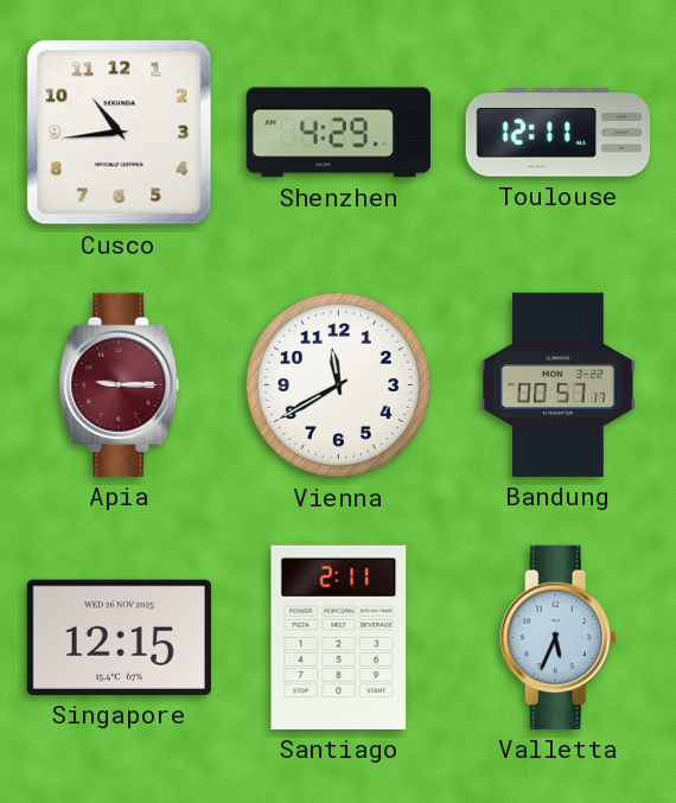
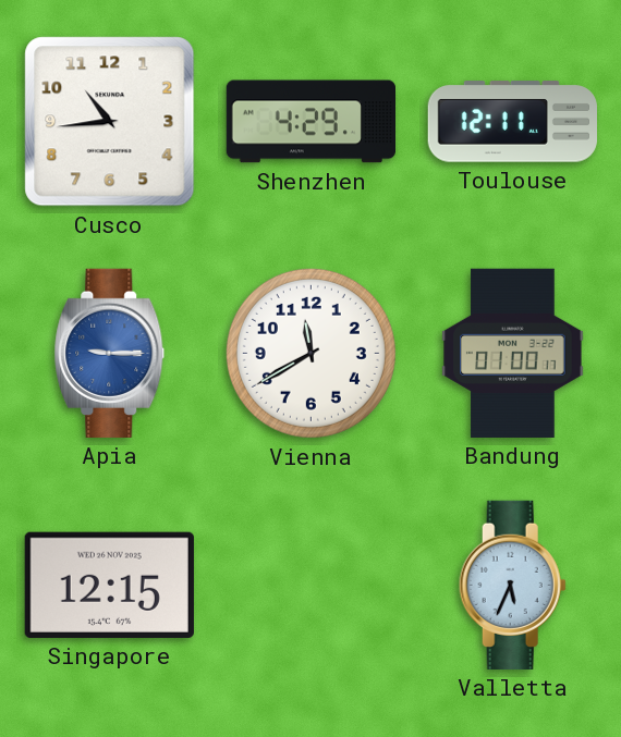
Apia dial: burgundy -> blue (110, 353)
Bandung: 00:57 -> 01:00 (513, 353)
Santiago: 2:11 -> none (339, 637)
